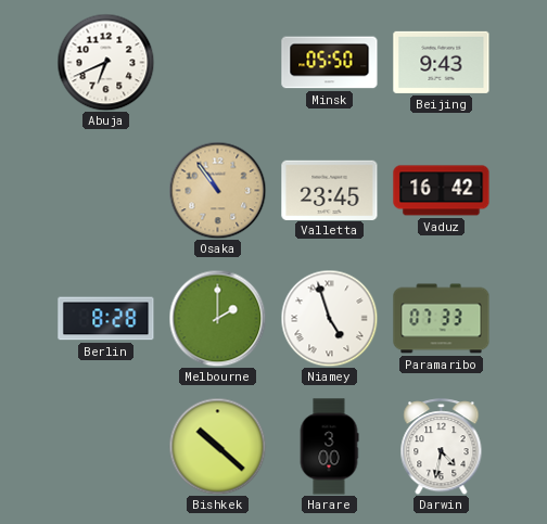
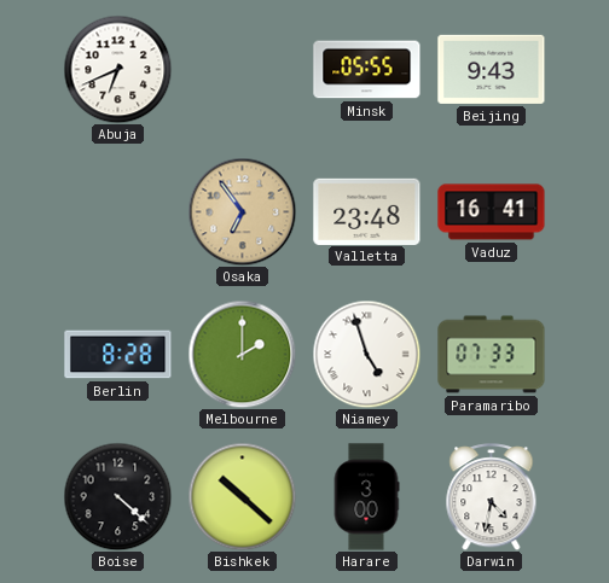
Minsk: 05:50 -> 05:55 (367, 70)
Osaka: 10:54 -> 6:54 (242, 211)
Valletta: 23:45 -> 23:48 (367, 211)
Vaduz: 16:42 -> 16:41 (492, 212)
Boise: none -> 4:22 (117, 496)
